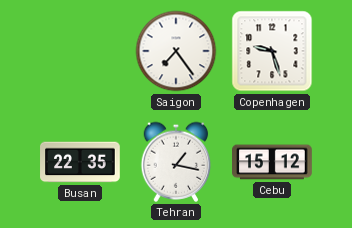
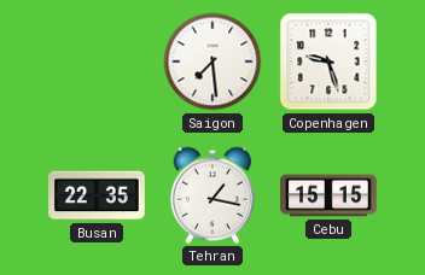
Saigon: 7:24 -> 7:29 (212, 62)
Cebu: 15:12 -> 15:15 (328, 195)
